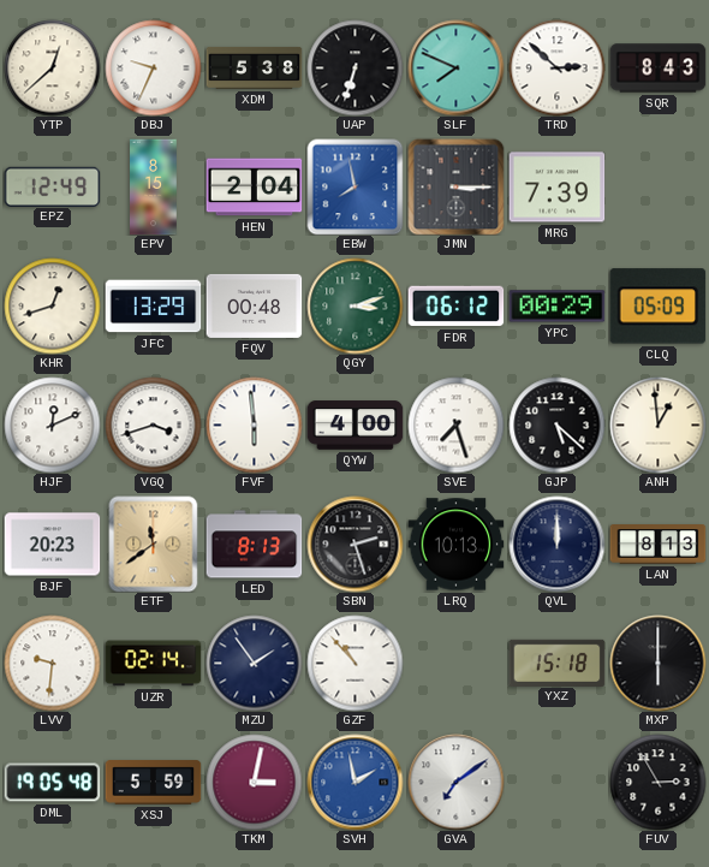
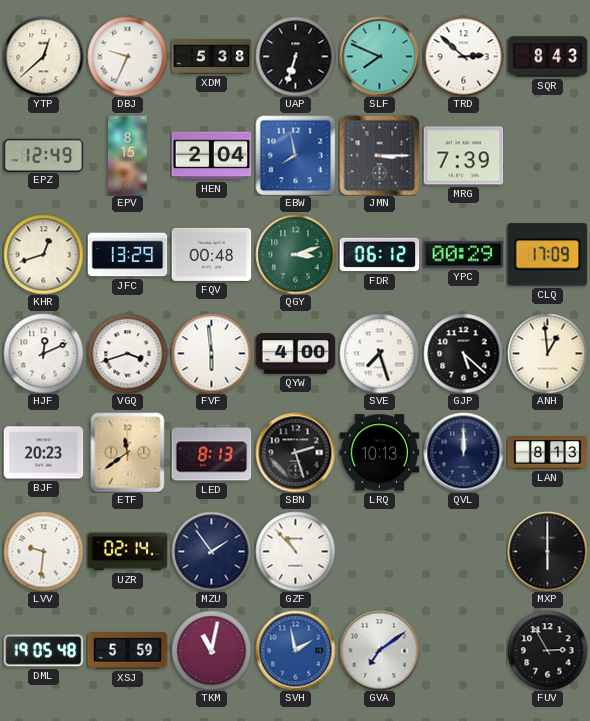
CLQ: 05:09 -> 17:09 (547, 255)
YXZ: 15:18 -> none (556, 663)
TKM: 3:02 -> 11:02 (211, 650)
